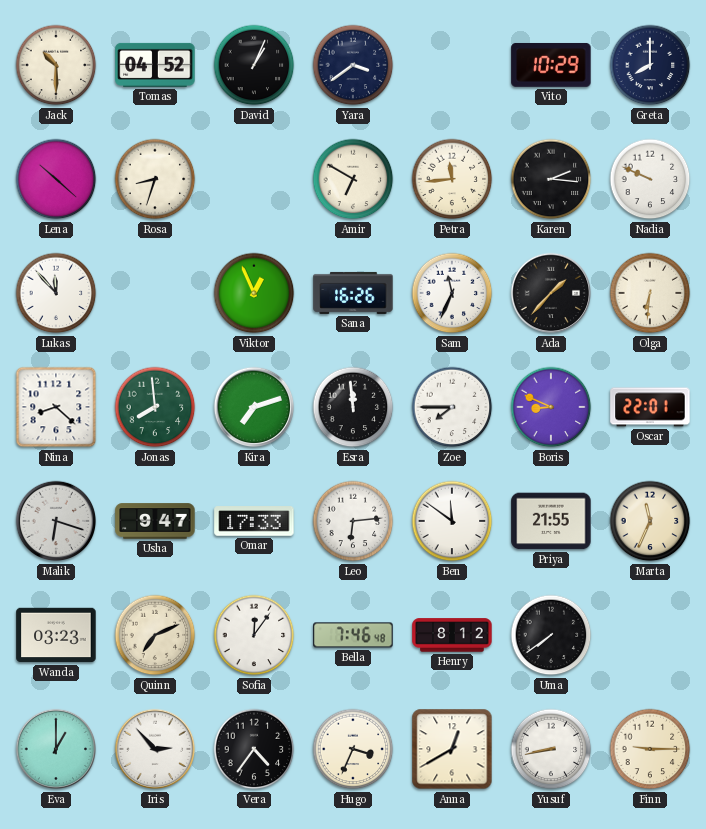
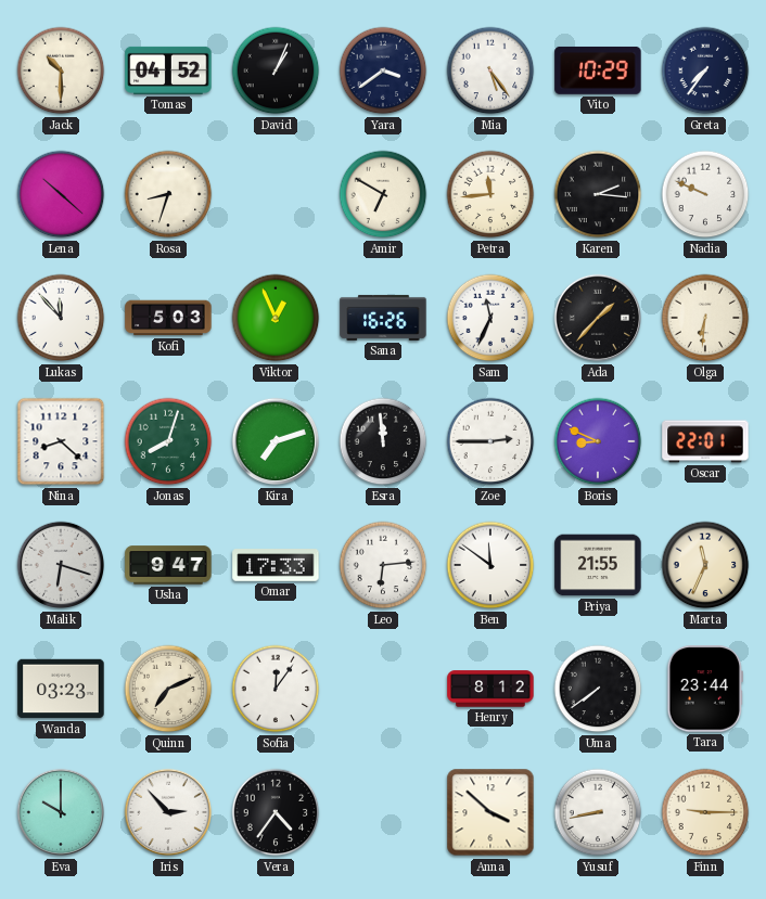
Mia: none -> 5:24 (490, 70)
Greta: 8:00 -> 7:36 (705, 70)
Kofi: none -> 5:03 (168, 318)
Jonas: 7:59 -> 8:03 (168, 441)
Zoe: 7:45 -> 2:45 (490, 441)
Bella: 7:46 -> none (353, 635)
Tara: none -> 23:44 (705, 689)
Eva: 1:00 -> 10:00 (61, 812)
Hugo: 3:34 -> none (353, 749)
Anna: 12:40 -> 3:52 (490, 812)
